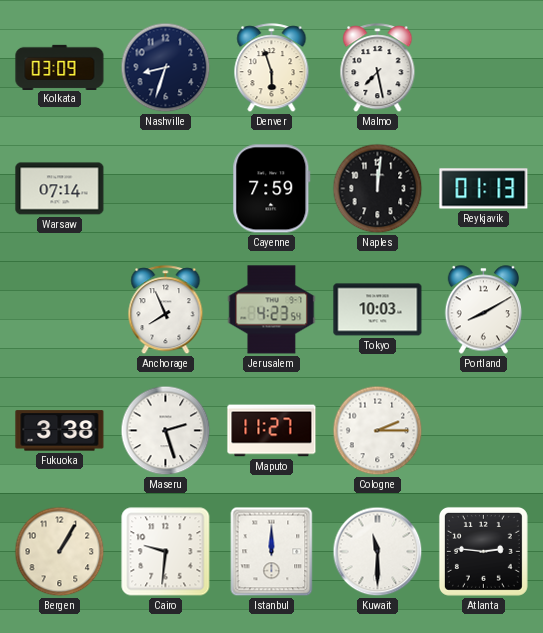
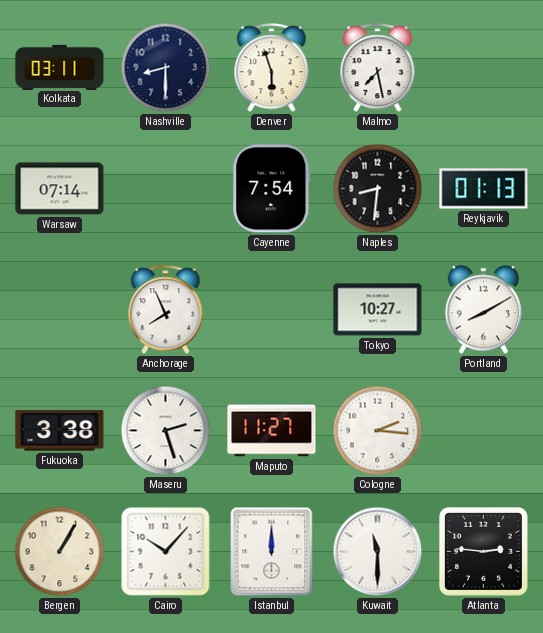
Kolkata: 03:09 -> 03:11 (60, 67)
Nashville: 8:33 -> 8:30 (166, 68)
Cayenne: 7:59 -> 7:54 (272, 189)
Naples: 12:01 -> 8:31 (378, 189)
Jerusalem: 4:23 -> none (272, 310)
Tokyo: 10:03 -> 10:27 (378, 310)
Cologne: 2:15 -> 2:16 (378, 431)
Cairo: 9:31 -> 10:07 (166, 552)
